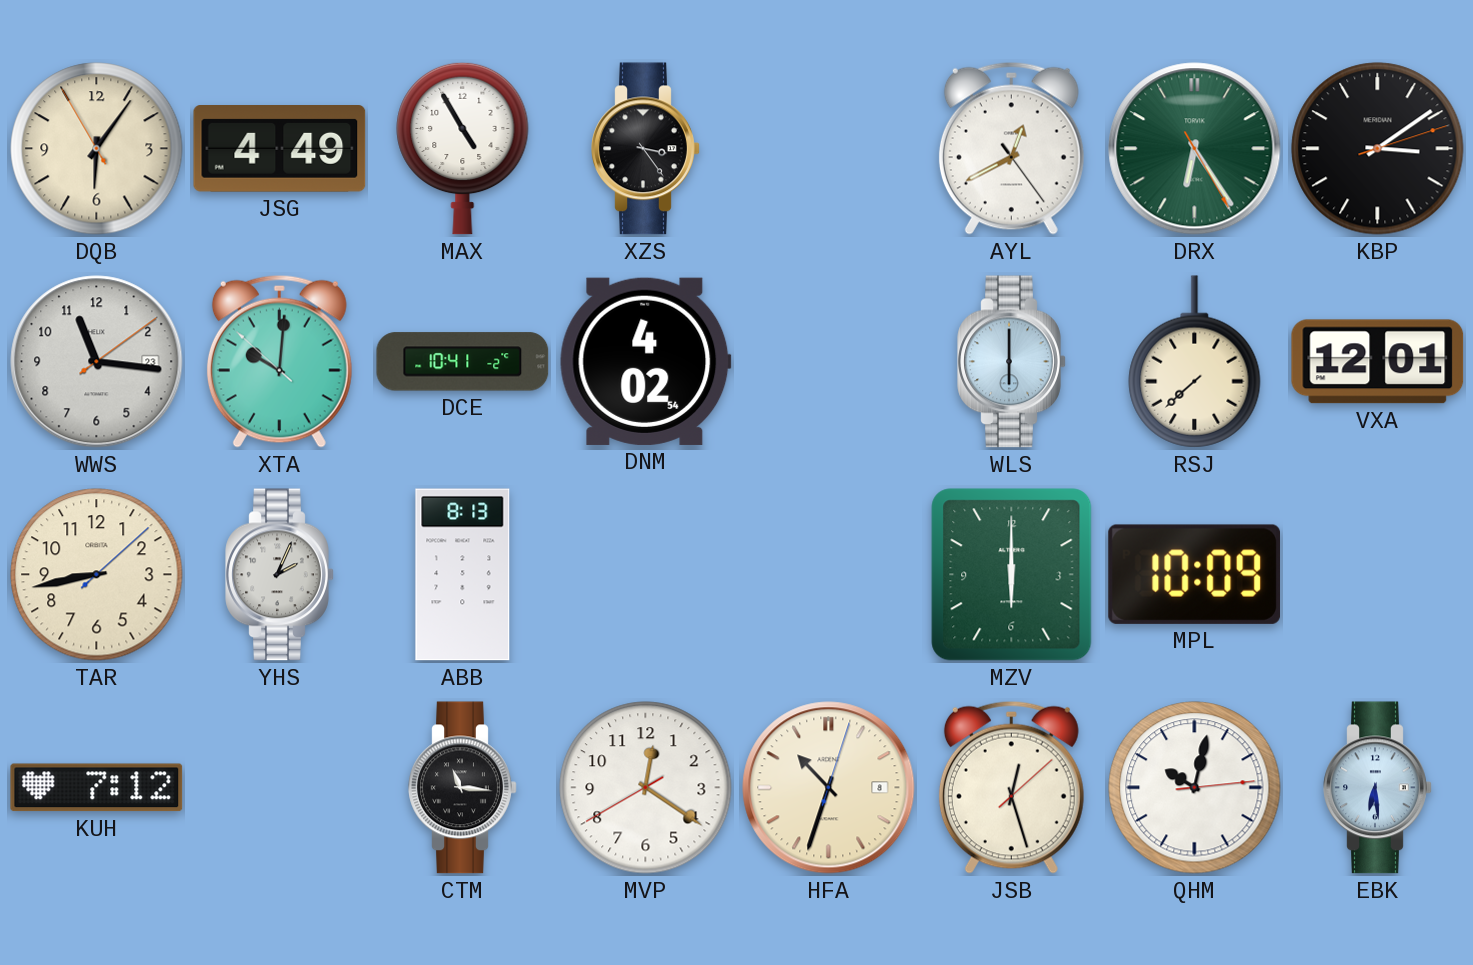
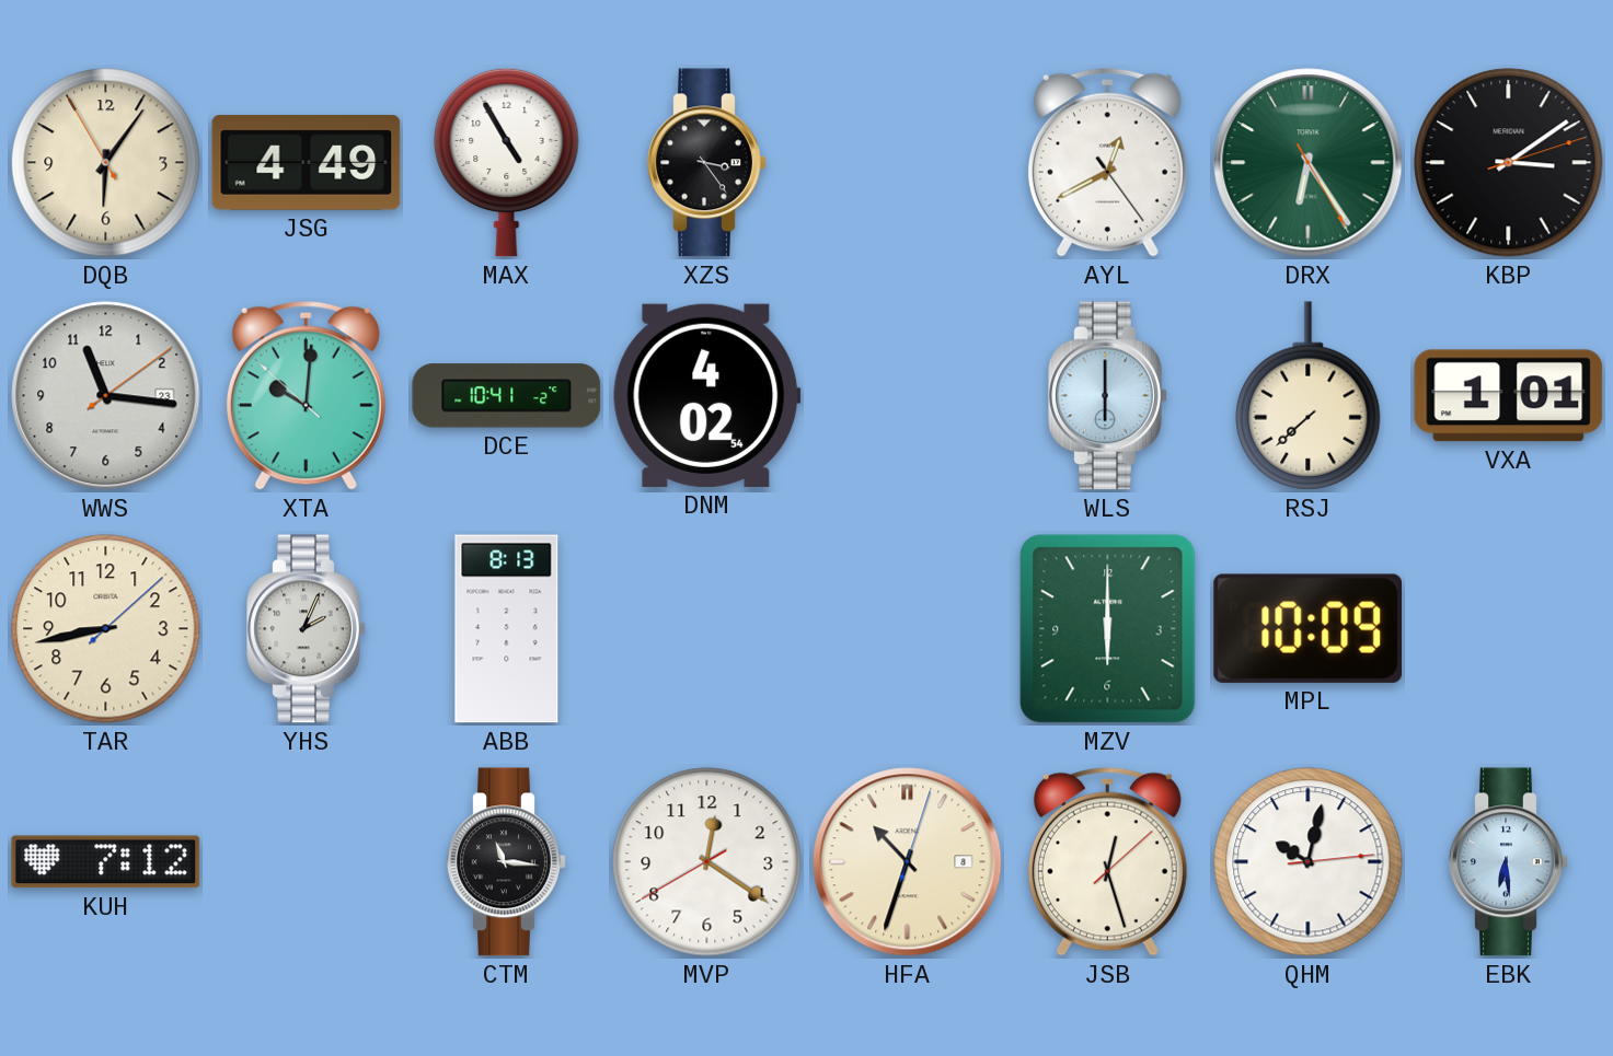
VXA: 12:01 -> 1:01 (1509, 396)
